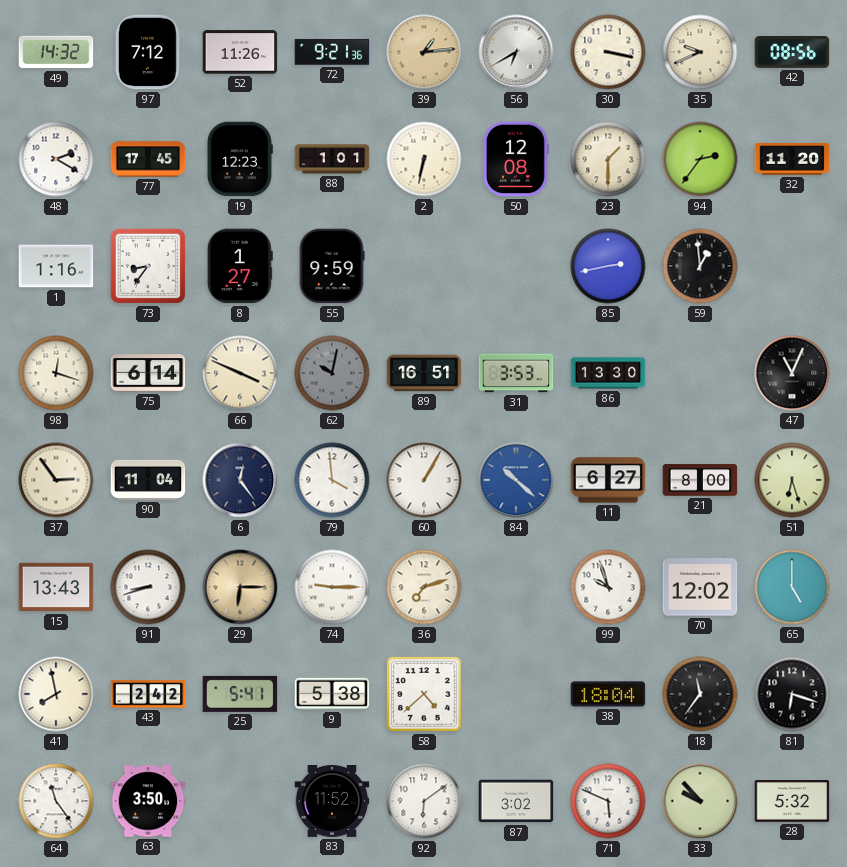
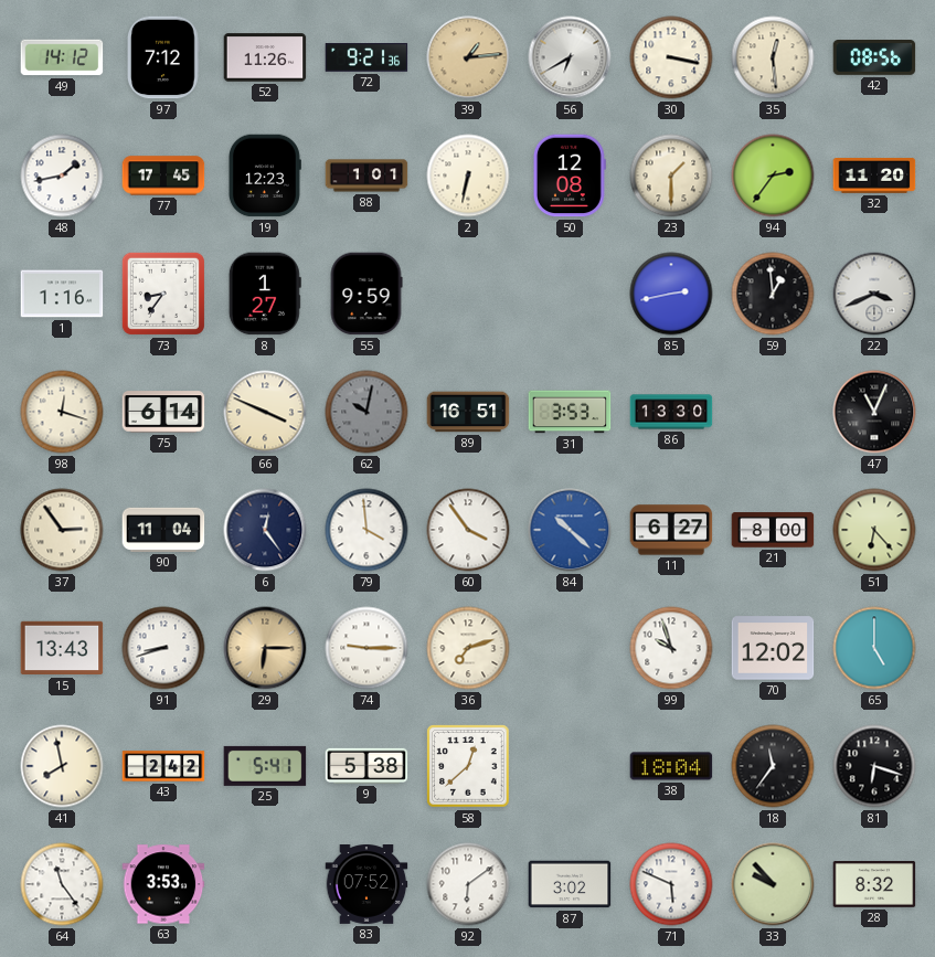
49: 14:32 -> 14:12 (62, 57)
35: 9:41 -> 12:29 (773, 57)
48: 2:20 -> 1:43 (62, 176)
22: none -> 3:41 (874, 294)
60: 1:05 -> 3:54 (468, 530)
51: 6:27 -> 6:23 (874, 530)
58: 4:38 -> 12:38 (468, 766)
63: 3:50 -> 3:53 (163, 884)
83: 11:52 -> 07:52 (366, 885)
28: 5:32 -> 8:32 (874, 885)
